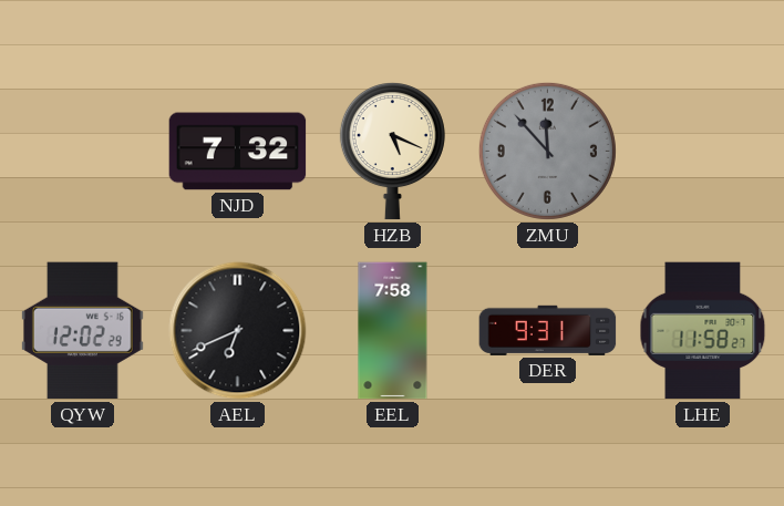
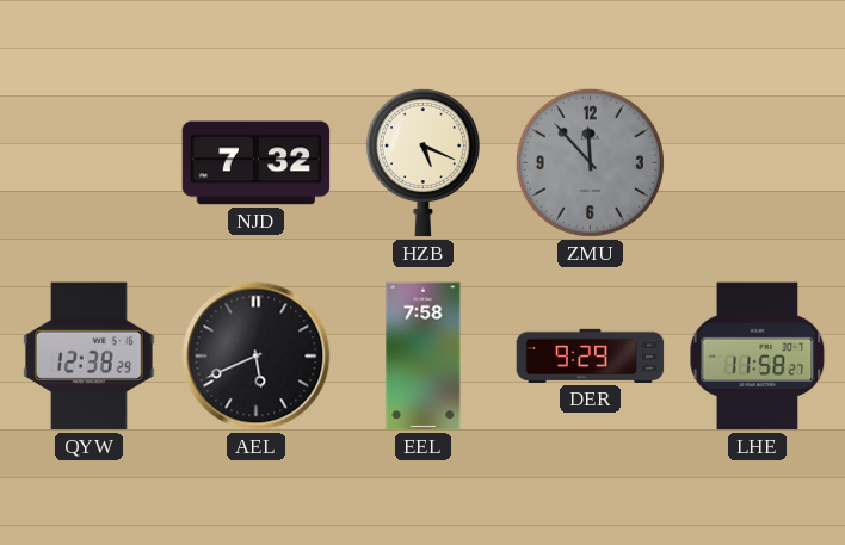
QYW: 12:02 -> 12:38 (88, 357)
AEL: 6:41 -> 5:41 (257, 357)
DER: 9:31 -> 9:29 (591, 355)
